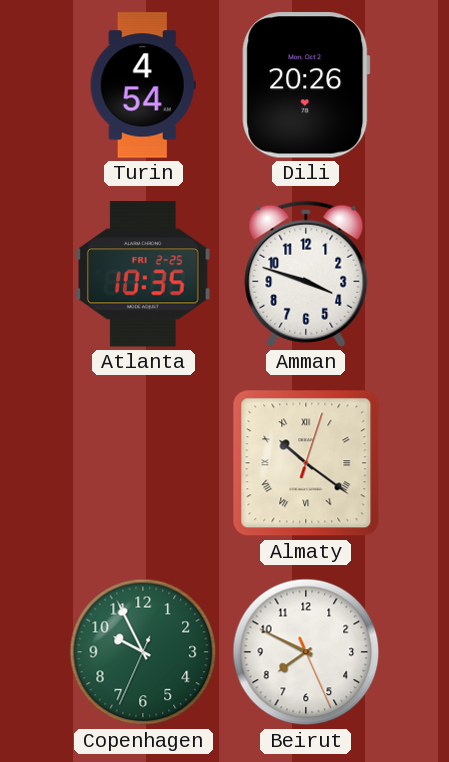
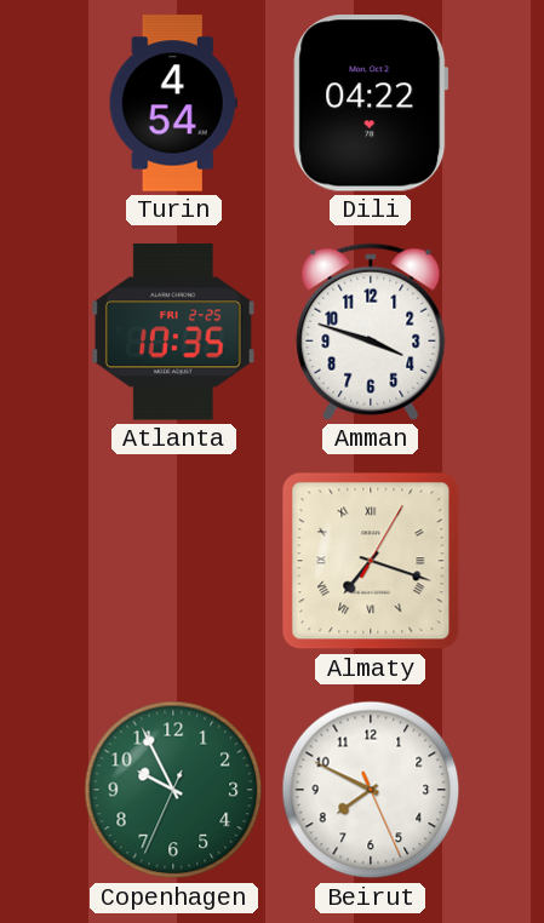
Dili: 20:26 -> 04:22 (371, 103)
Almaty: 10:21 -> 7:18 (371, 561)
